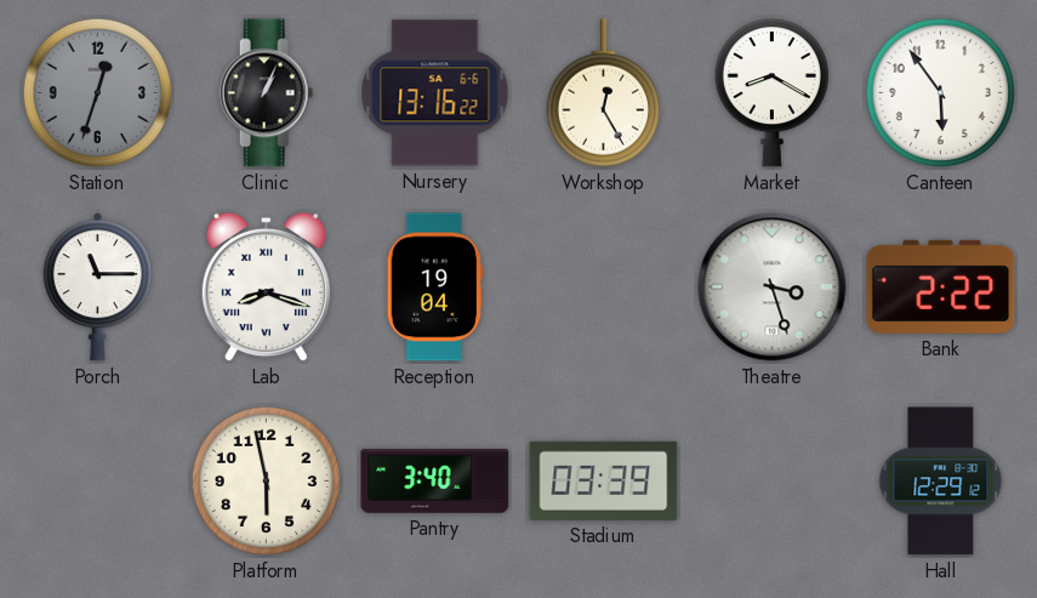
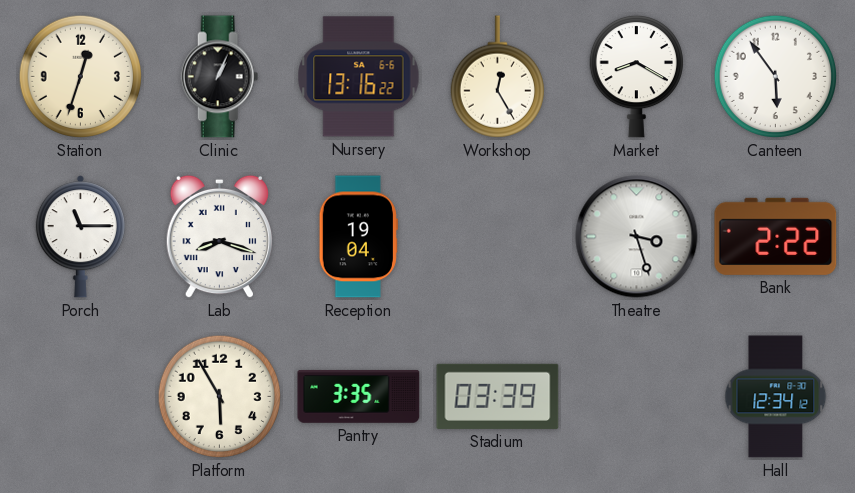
Station dial: grey -> cream (81, 77)
Platform: 5:58 -> 5:55 (220, 397)
Pantry: 3:40 -> 3:35 (359, 396)
Hall: 12:29 -> 12:34 (776, 397)
